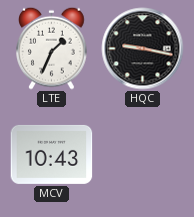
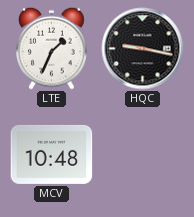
MCV: 10:43 -> 10:48 (52, 154)
